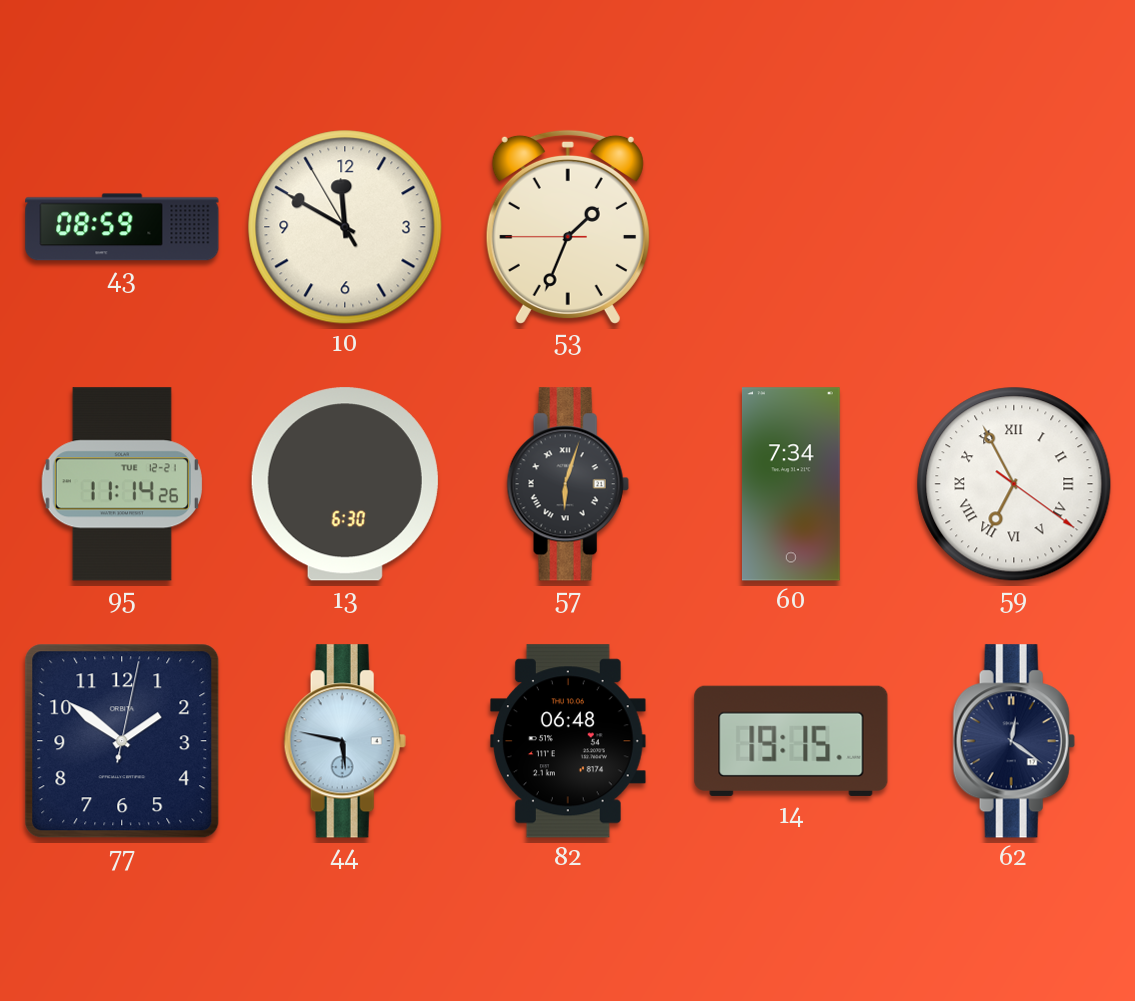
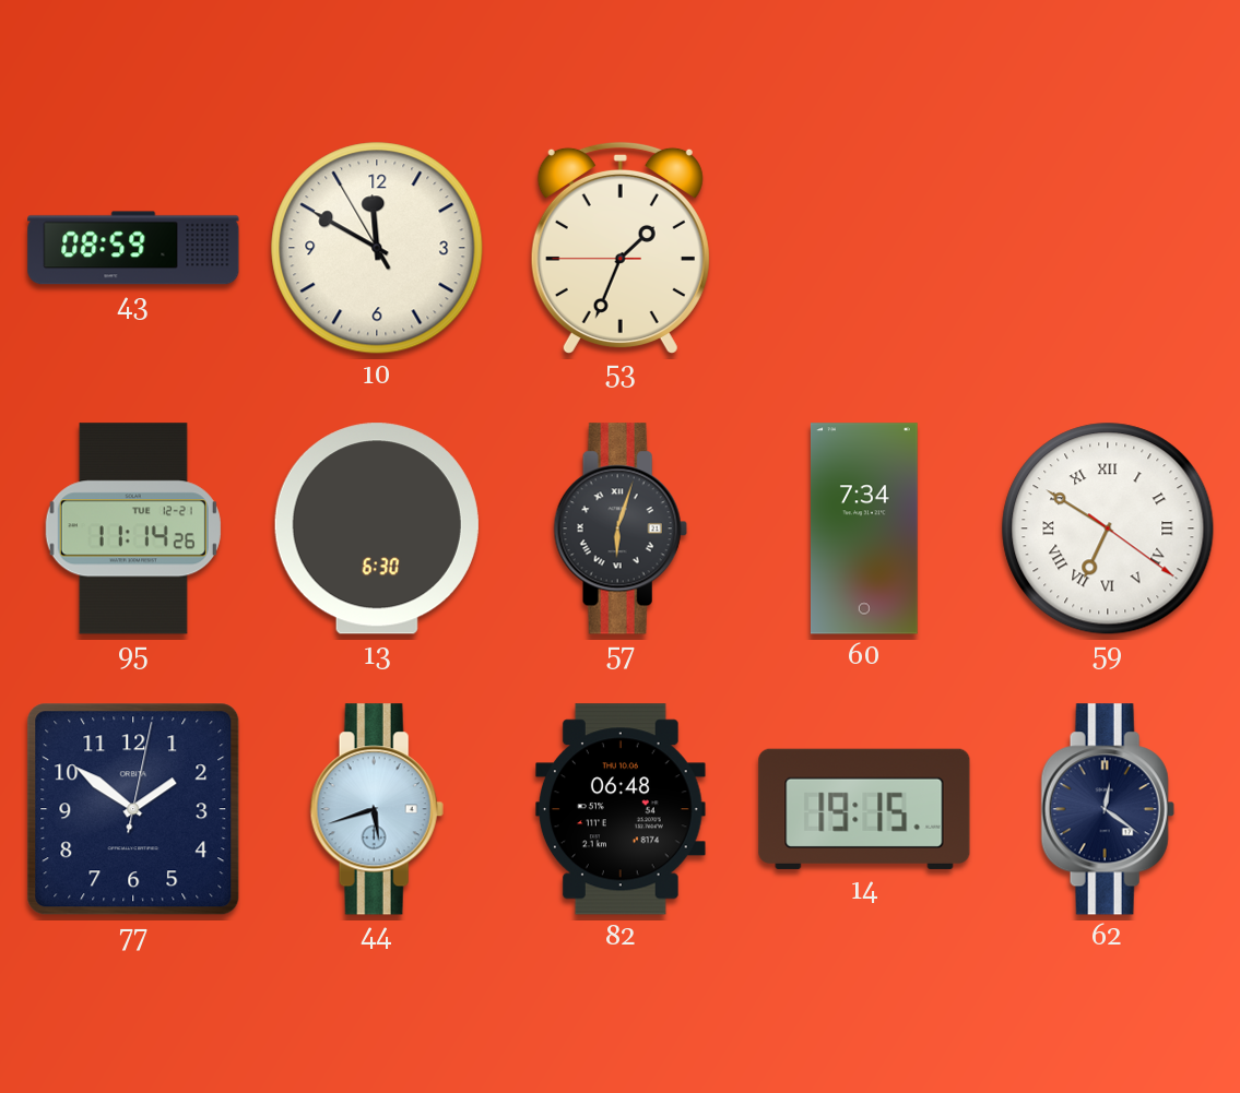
59: 6:55 -> 6:50 (1108, 528)
44: 5:47 -> 5:42 (377, 809)
